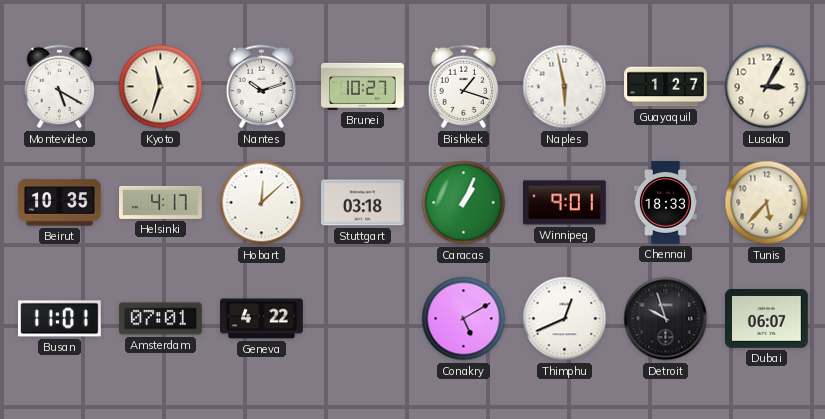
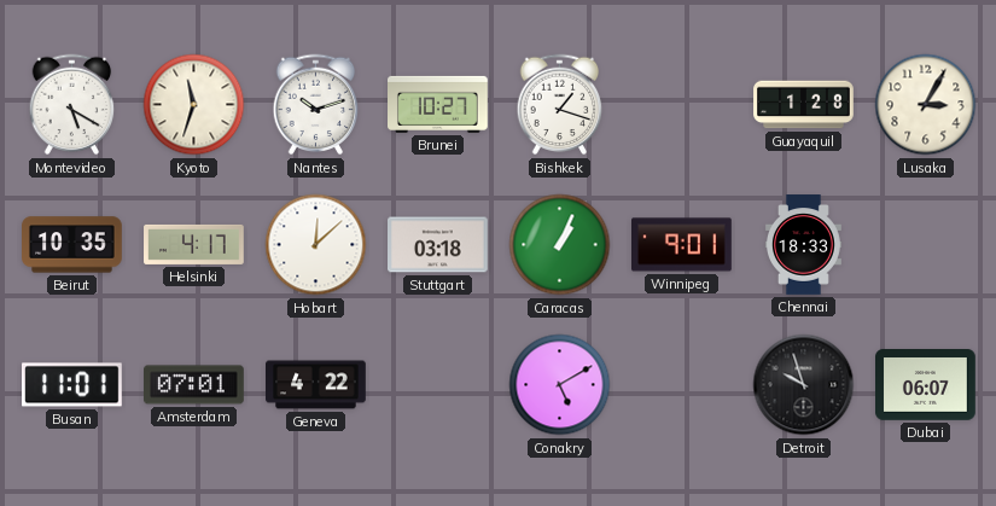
Naples: 5:58 -> none (565, 87)
Guayaquil: 1:27 -> 1:28 (804, 105)
Tunis: 5:37 -> none (767, 203)
Thimphu: 12:41 -> none (565, 319)
